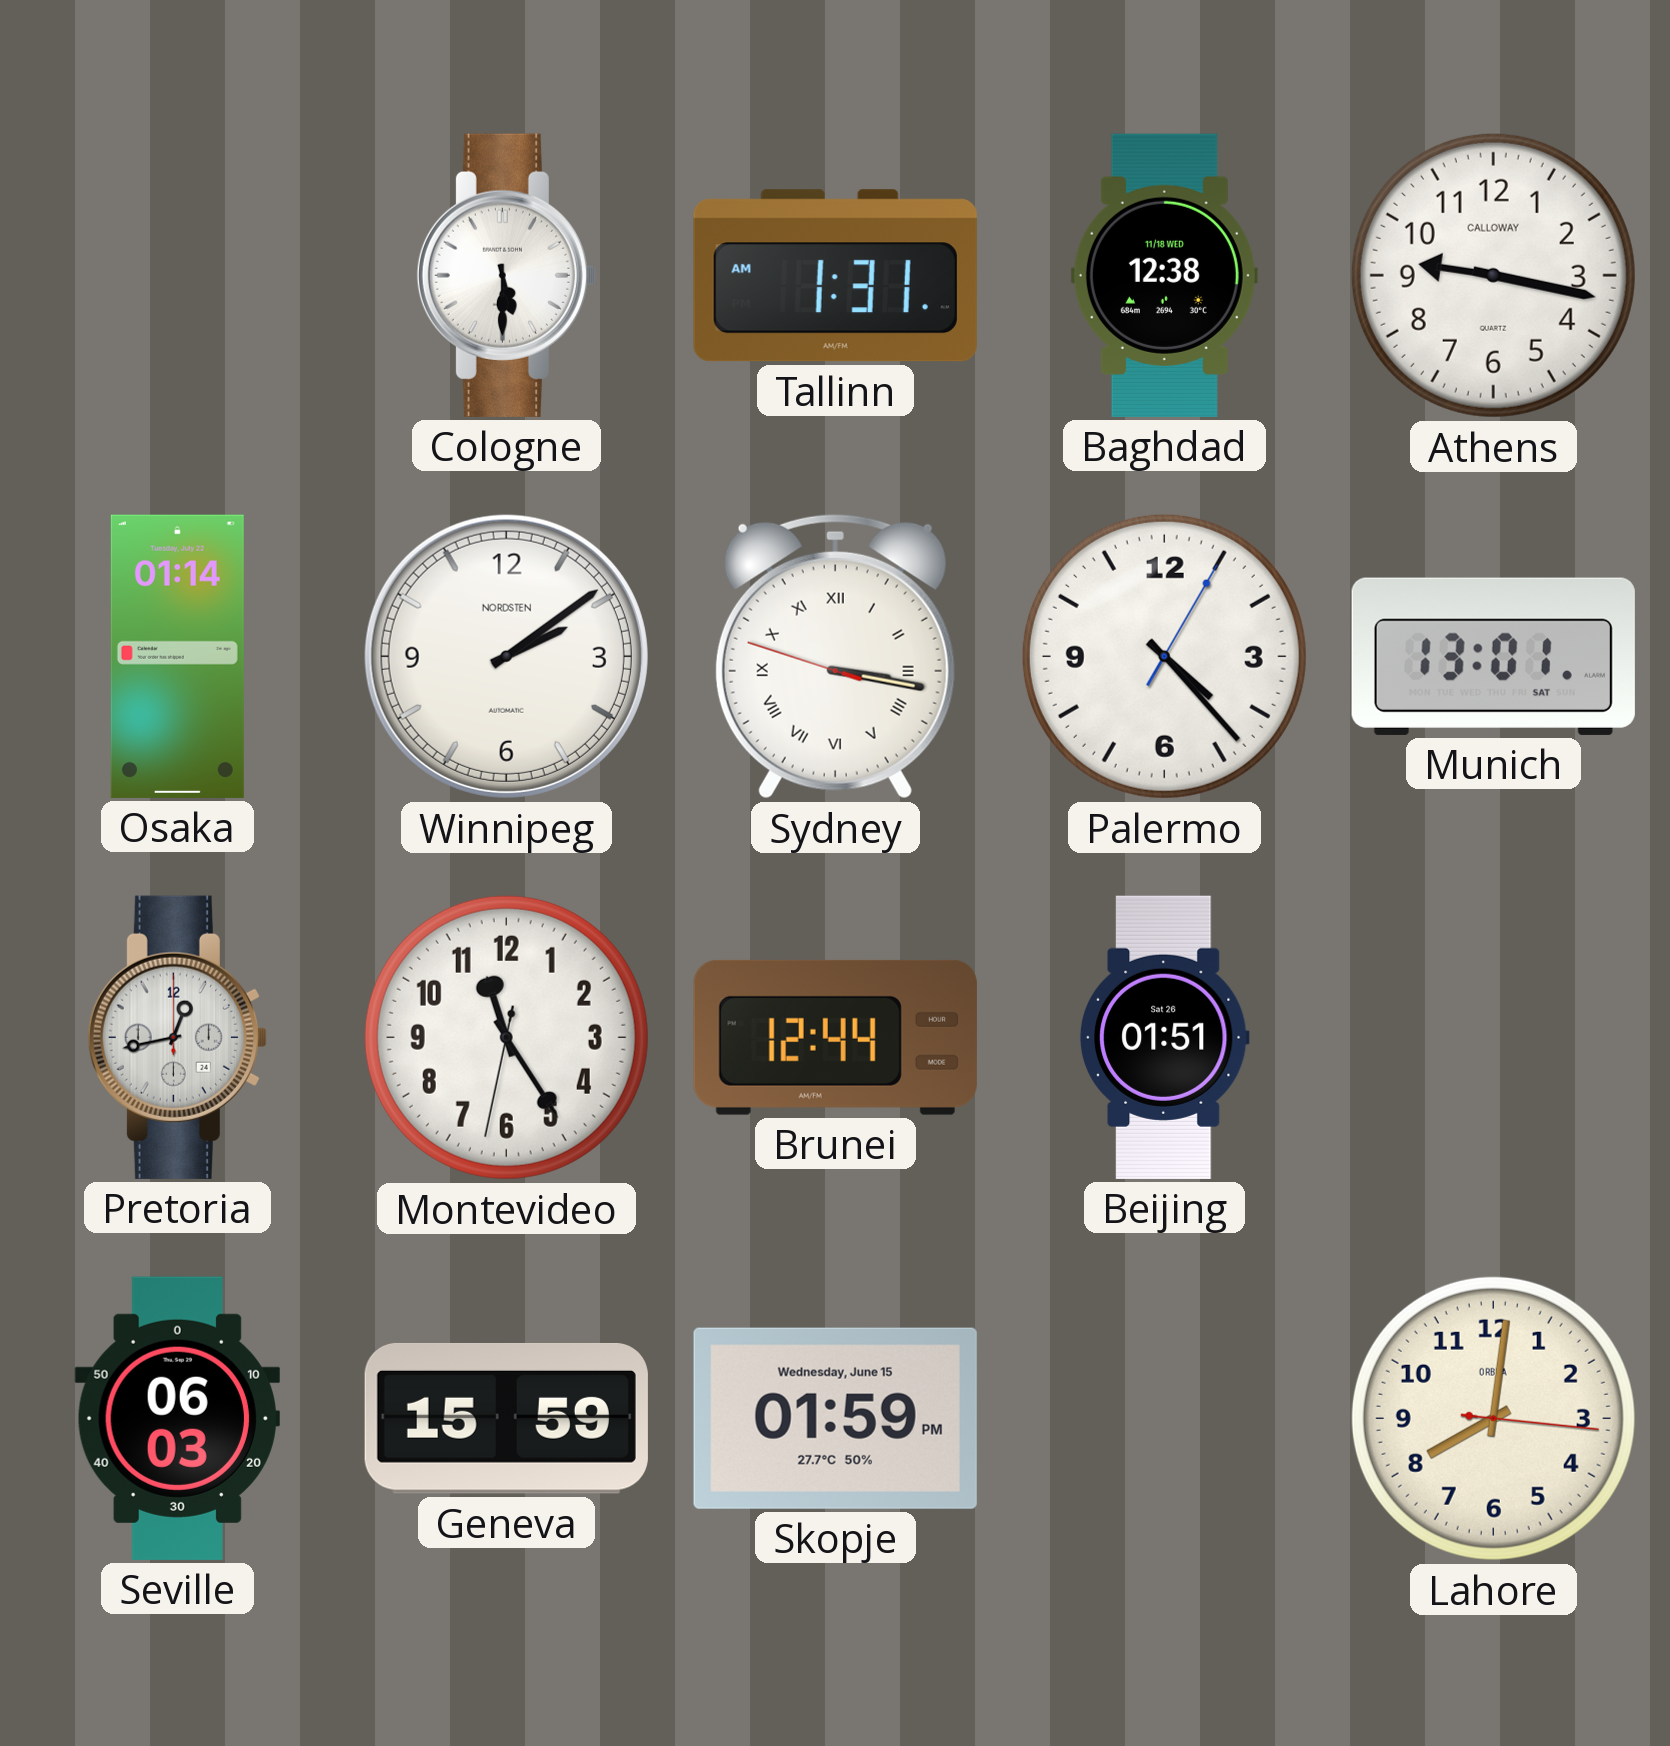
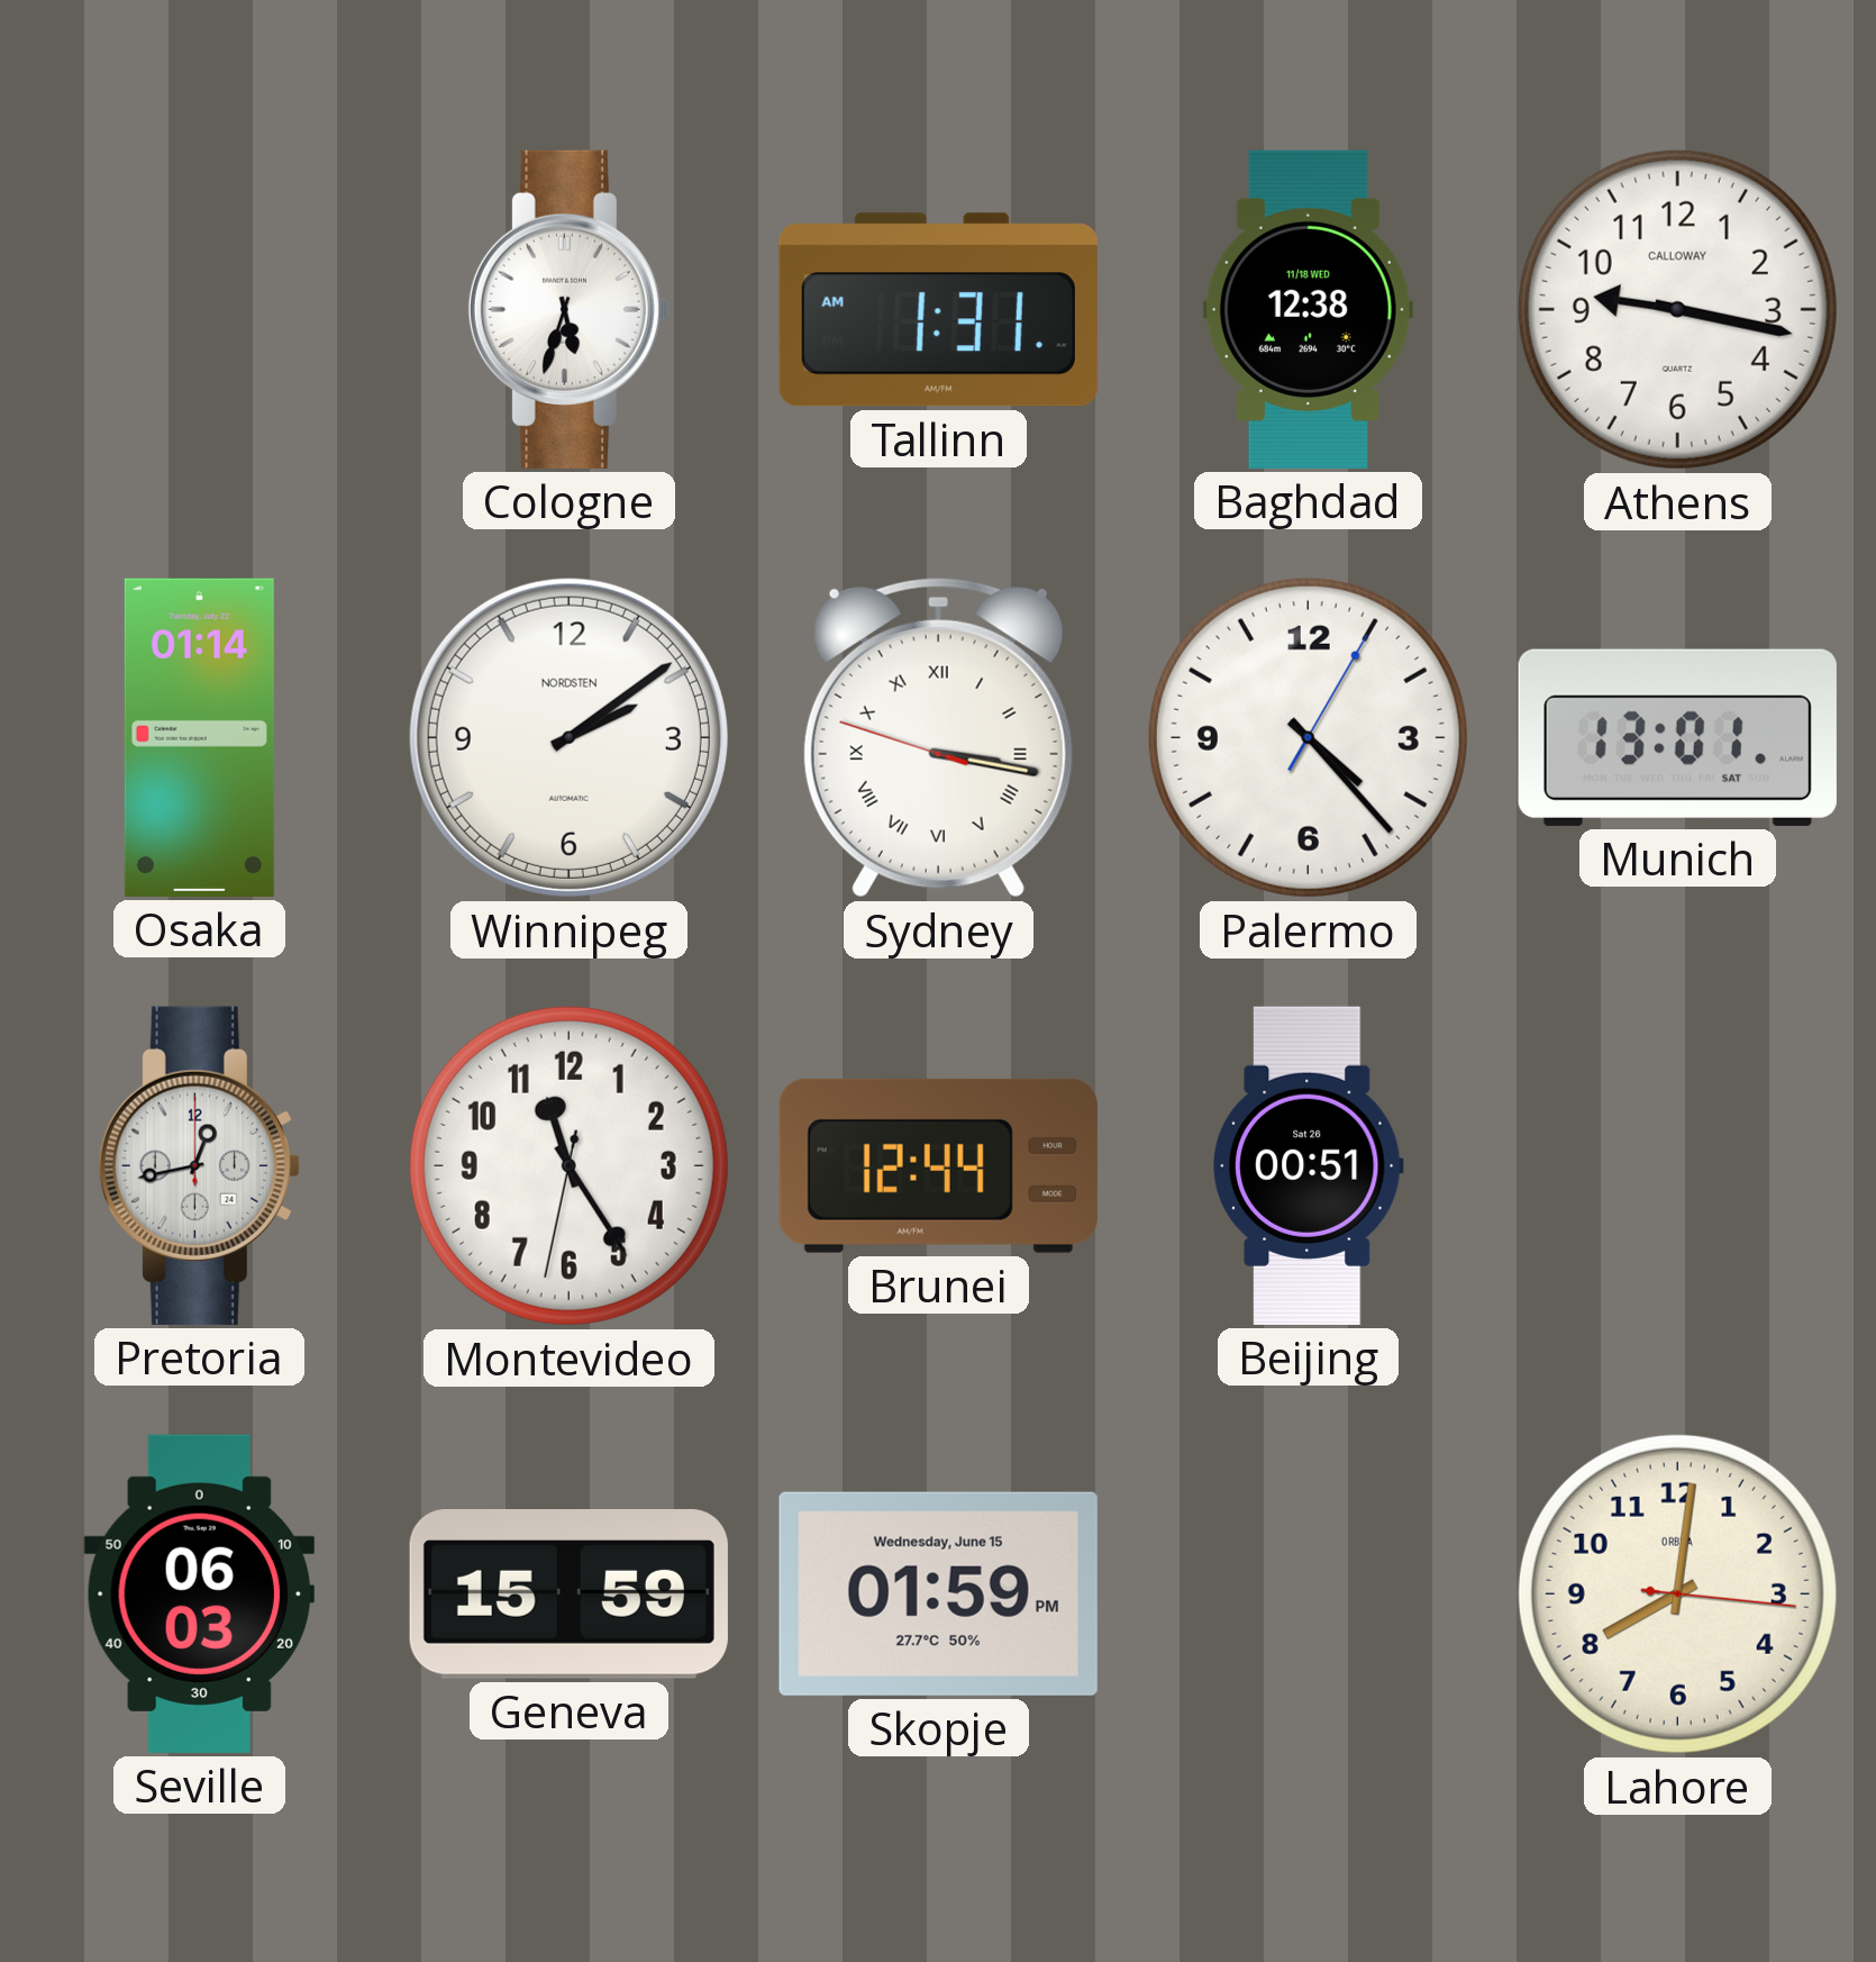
Cologne: 5:30 -> 5:33 (568, 309)
Beijing: 01:51 -> 00:51 (1308, 1165)
